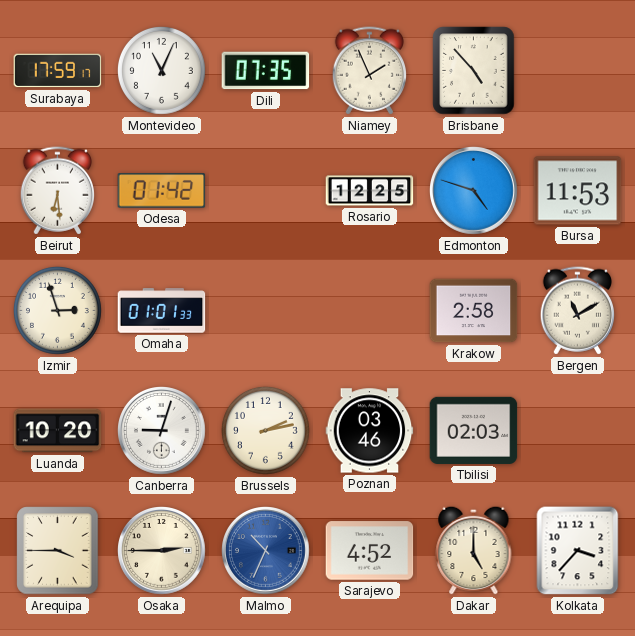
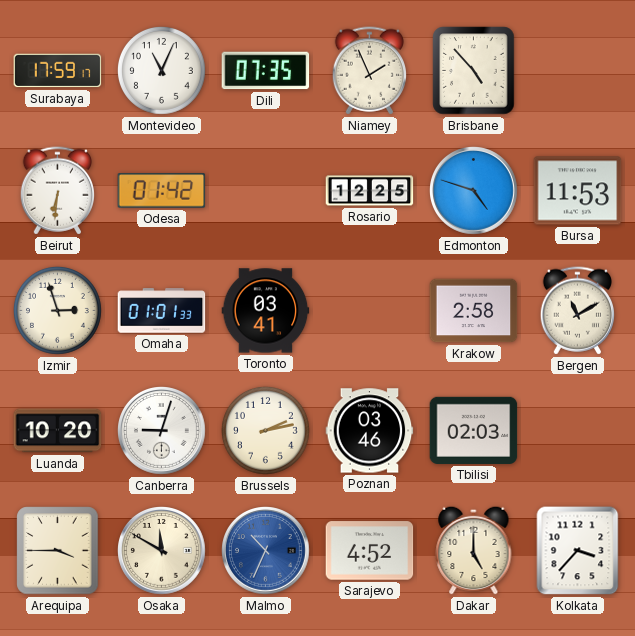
Beirut: 6:29 -> 6:31 (57, 191)
Toronto: none -> 03:41 (266, 311)
Osaka: 2:45 -> 11:50 (162, 551)
